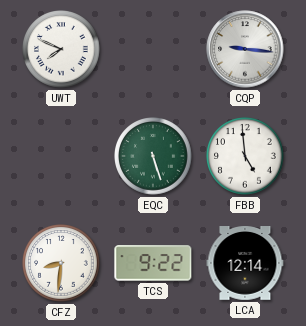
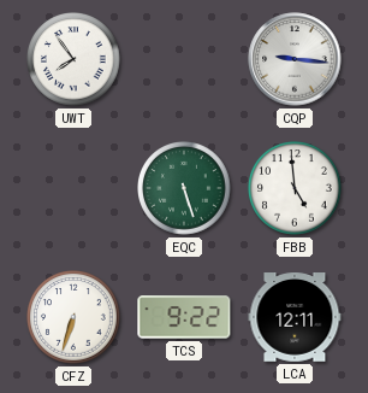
UWT: 7:49 -> 7:54 (73, 59)
CFZ: 8:31 -> 6:33 (73, 317)
LCA: 12:14 -> 12:11 (295, 318)
